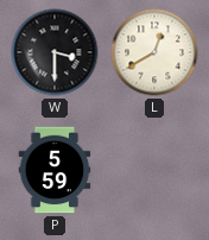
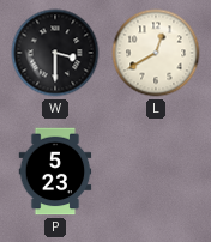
P: 5:59 -> 5:23 (55, 171)
